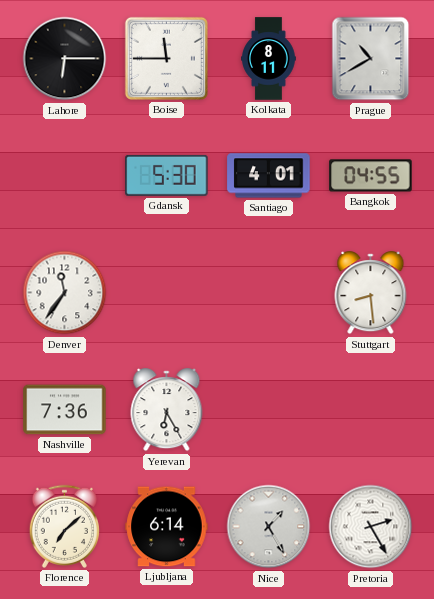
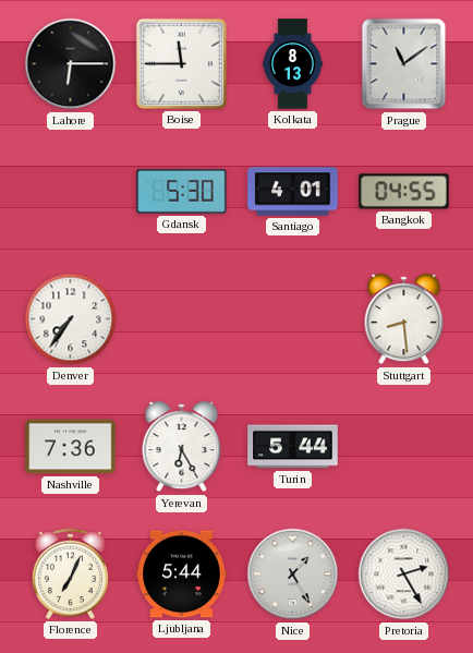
Kolkata: 8:11 -> 8:13 (293, 64)
Prague: 10:40 -> 11:09 (404, 64)
Denver: 11:36 -> 7:36 (71, 319)
Turin: none -> 5:44 (293, 447)
Florence: 7:08 -> 7:04 (70, 573)
Ljubljana: 6:14 -> 5:44 (182, 575)
